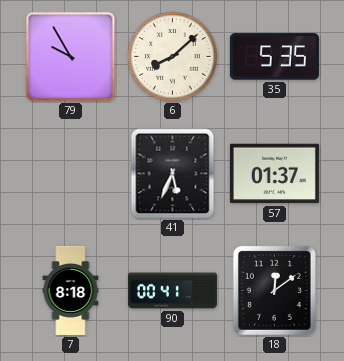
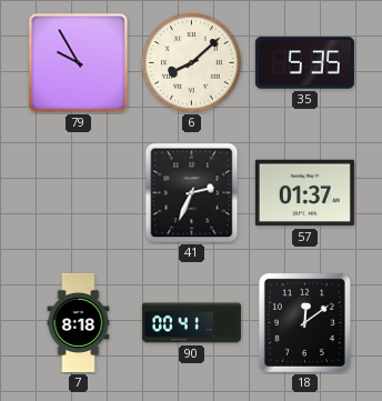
41: 5:34 -> 2:34 (192, 193)
